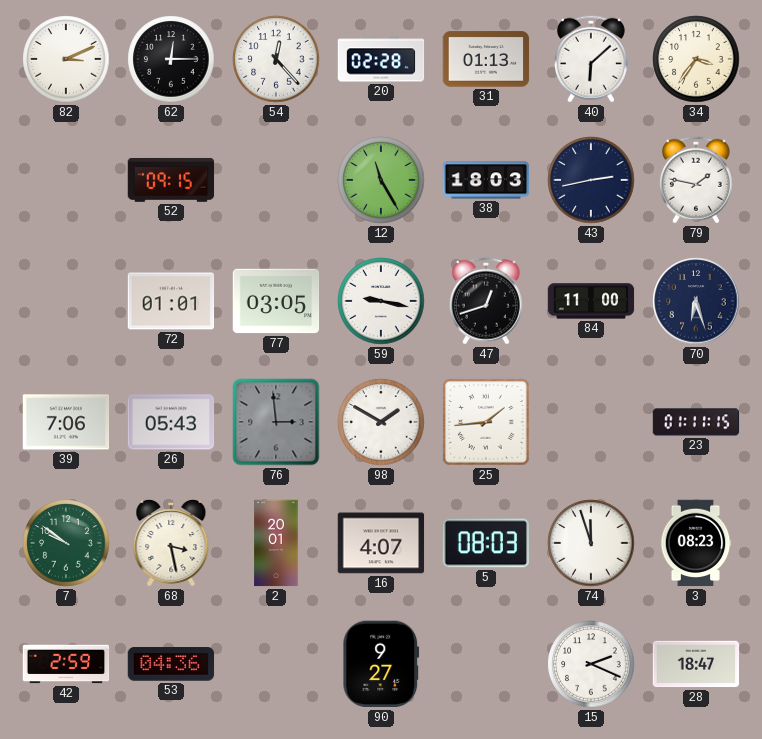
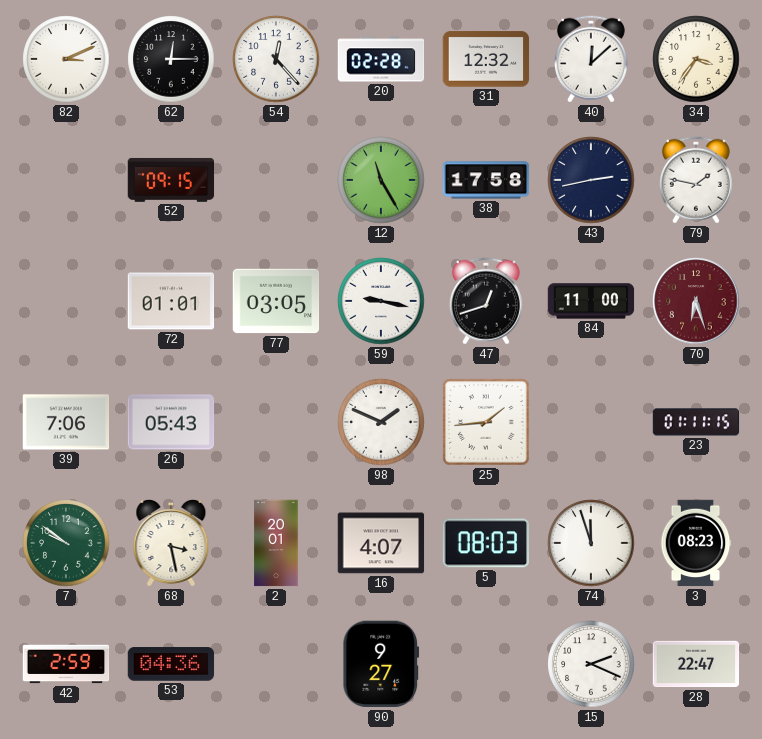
31: 01:13 -> 12:32 (486, 59)
40: 6:08 -> 12:08 (591, 59)
38: 18:03 -> 17:58 (486, 180)
70 dial: navy -> burgundy (696, 301)
76: 2:59 -> none (276, 422)
98: 1:50 -> 1:49 (381, 422)
28: 18:47 -> 22:47 (696, 664)
